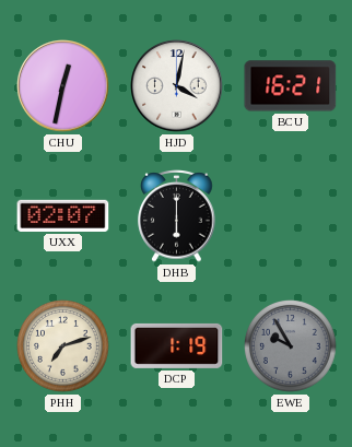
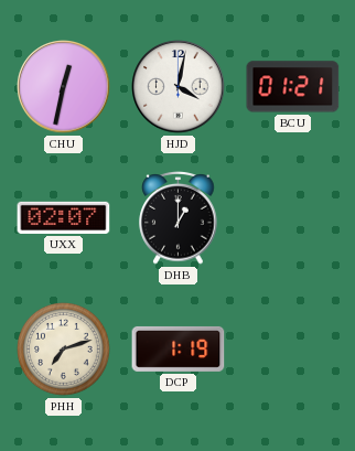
BCU: 16:21 -> 01:21 (293, 87)
DHB: 6:00 -> 1:00 (179, 218)
EWE: 9:55 -> none (291, 346)
